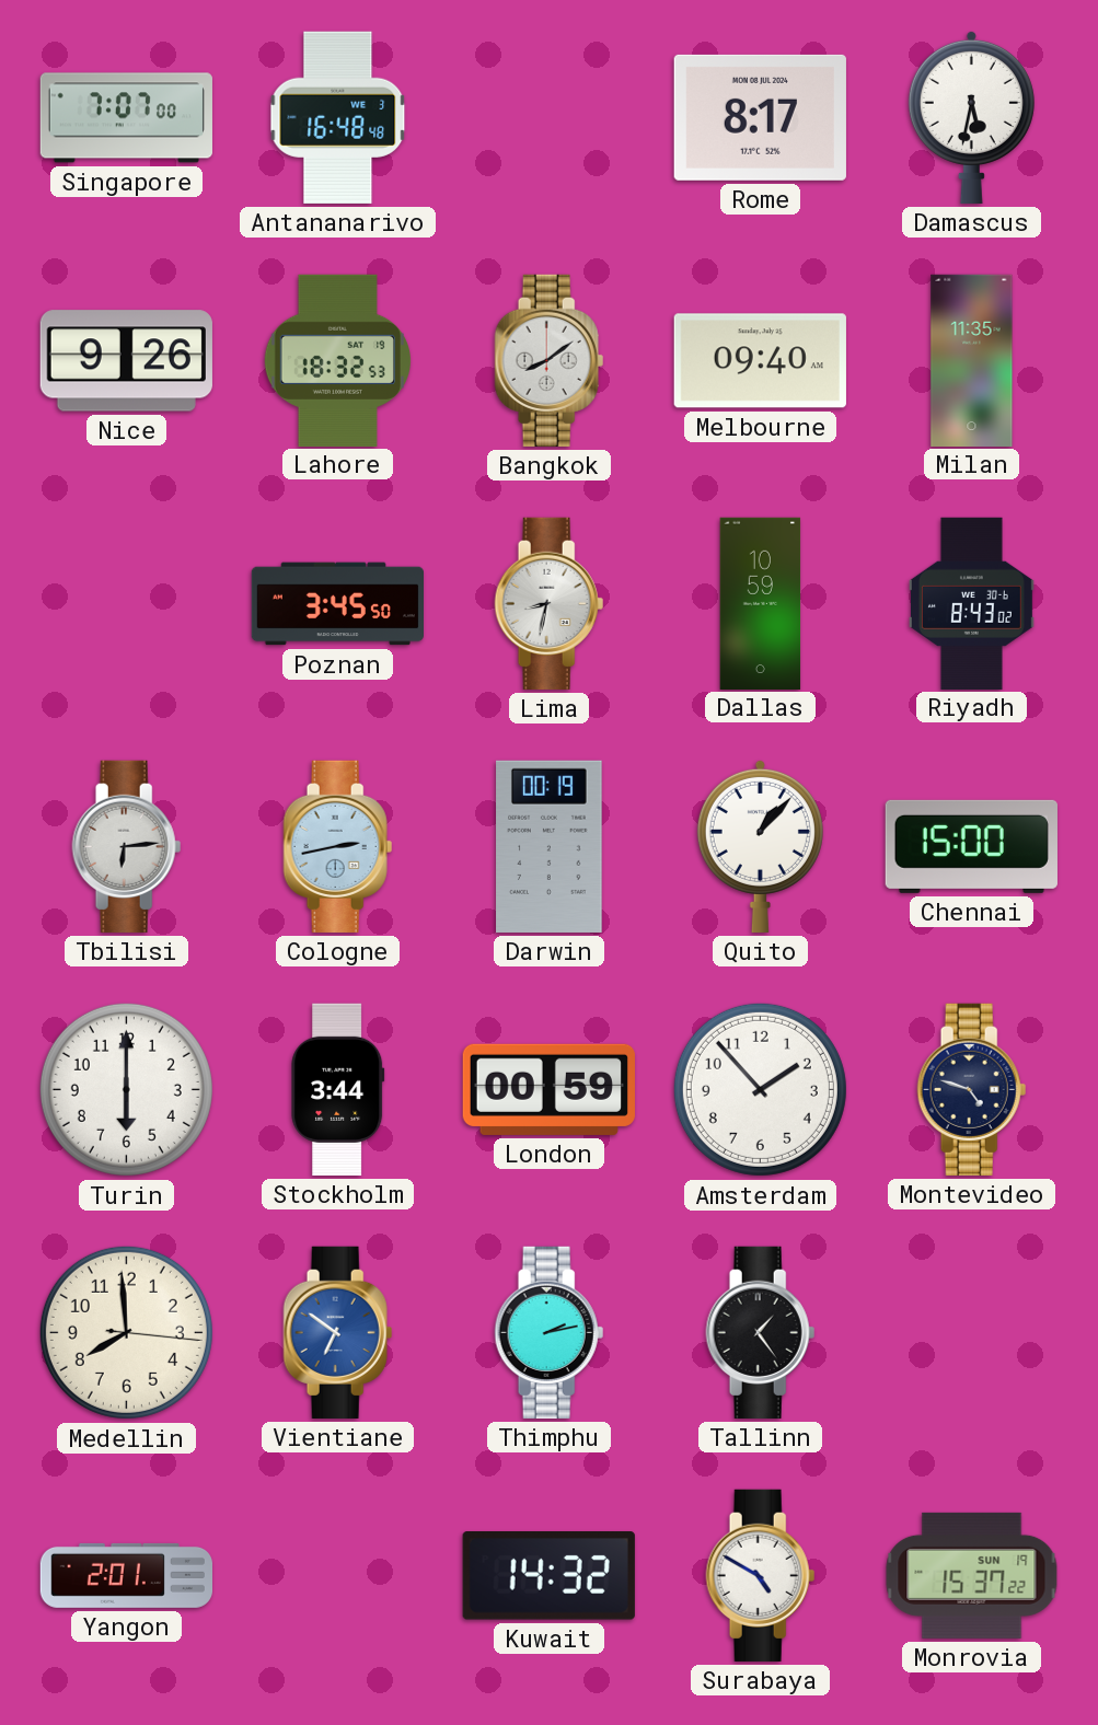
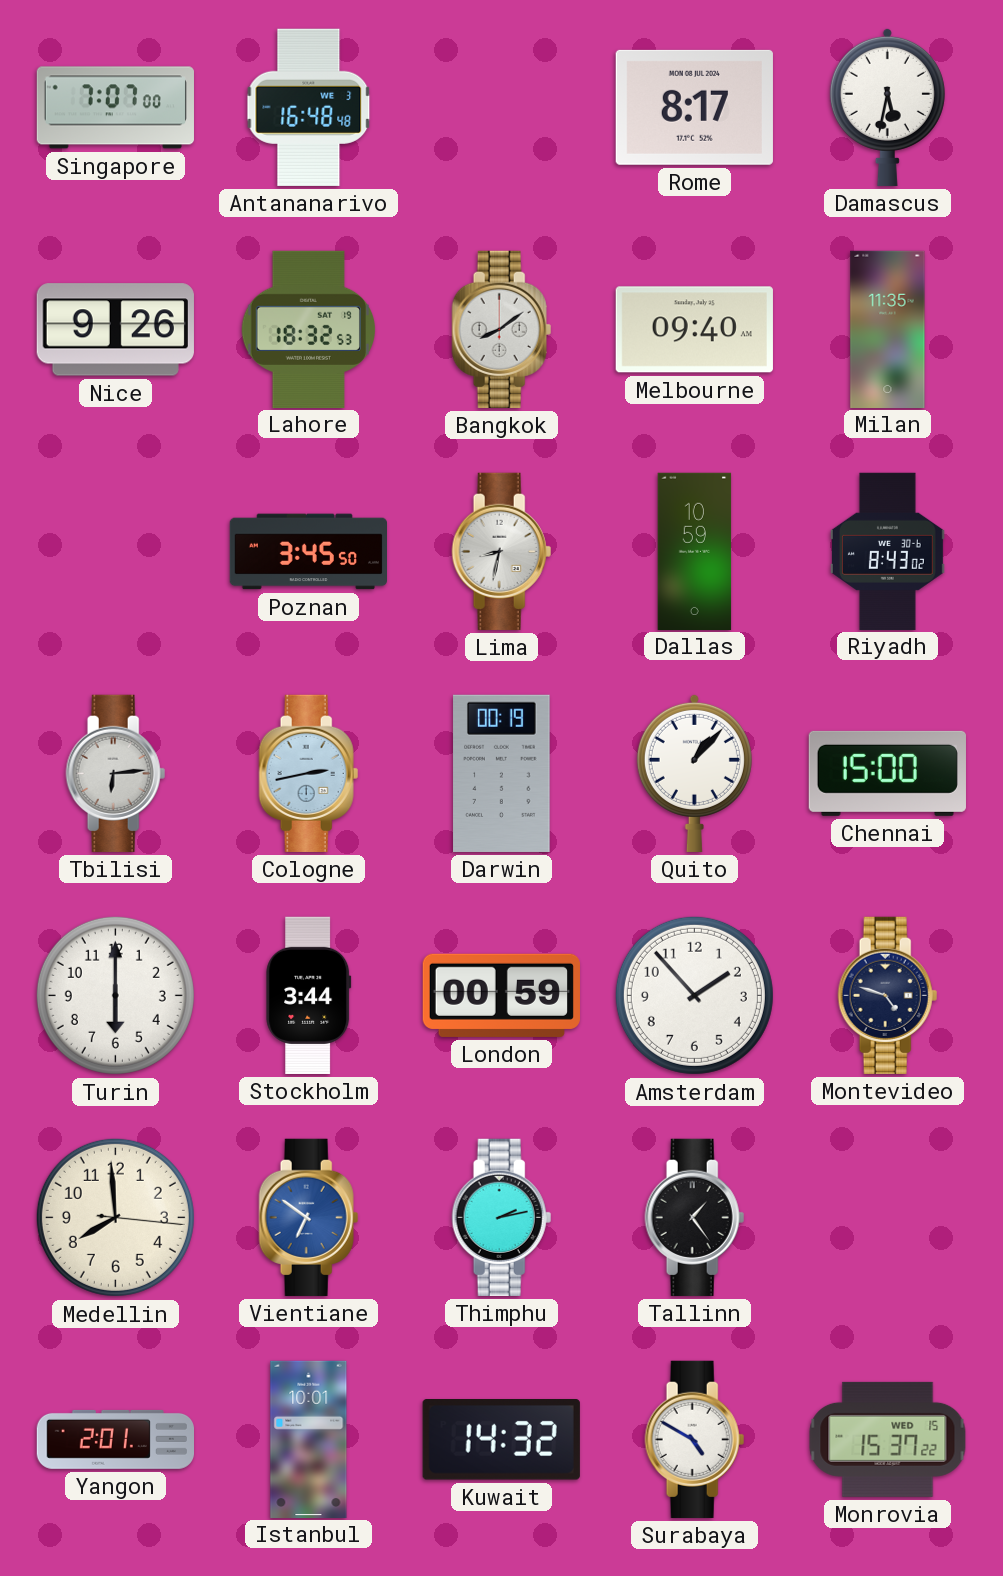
Istanbul: none -> 10:01 (309, 1439)
Monrovia date: SUN 19 -> WED 15 (888, 1439)
